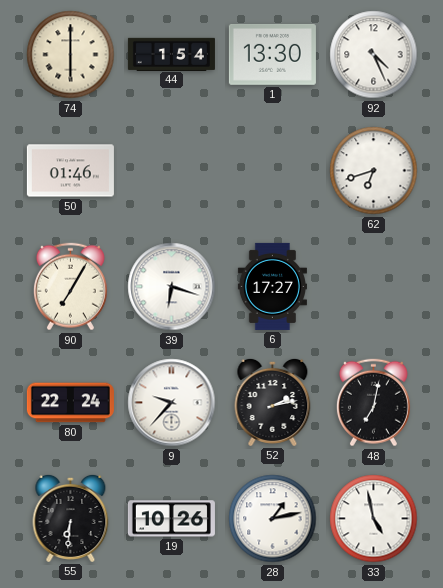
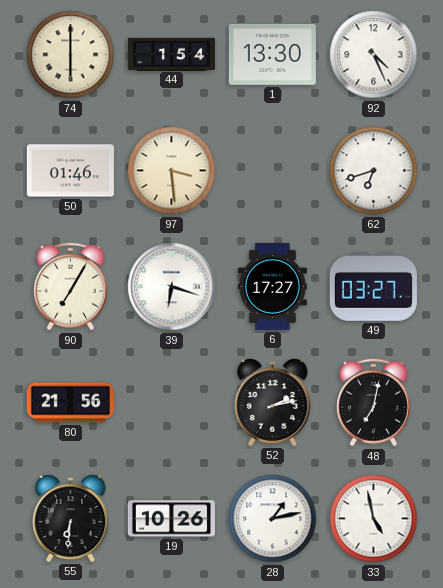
97: none -> 3:29 (172, 171)
49: none -> 03:27 (373, 287)
80: 22:24 -> 21:56 (70, 403)
9: 9:37 -> none (172, 403)
